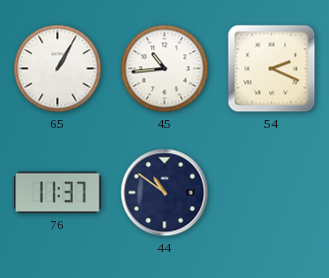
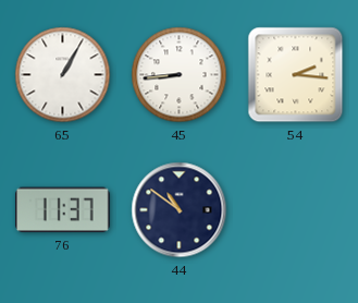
45: 10:44 -> 8:44 (180, 75)
54: 2:19 -> 2:16 (296, 75)
